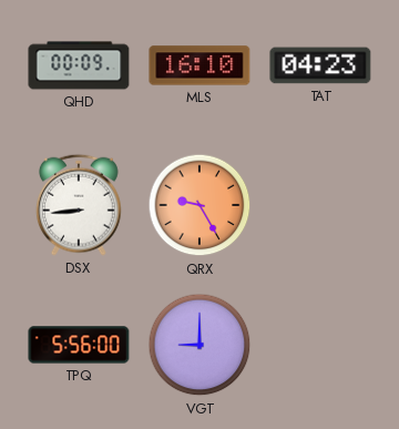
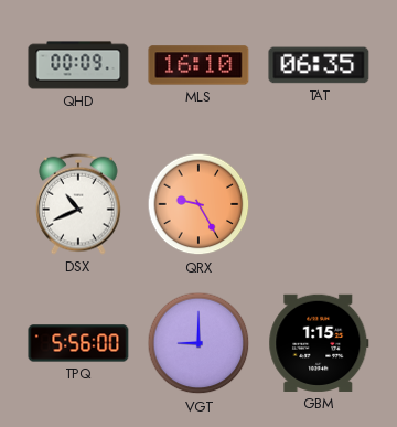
TAT: 04:23 -> 06:35 (319, 65)
DSX: 8:44 -> 10:41 (79, 204)
GBM: none -> 1:15 (319, 343)
